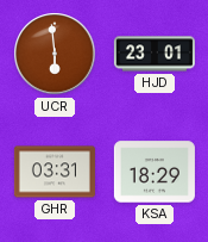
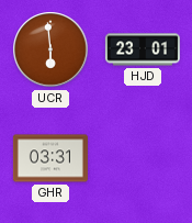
KSA: 18:29 -> none (155, 172)
